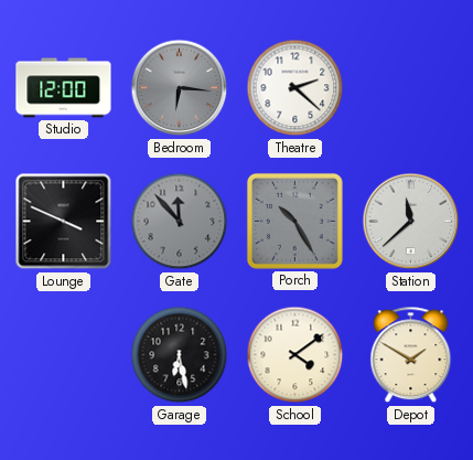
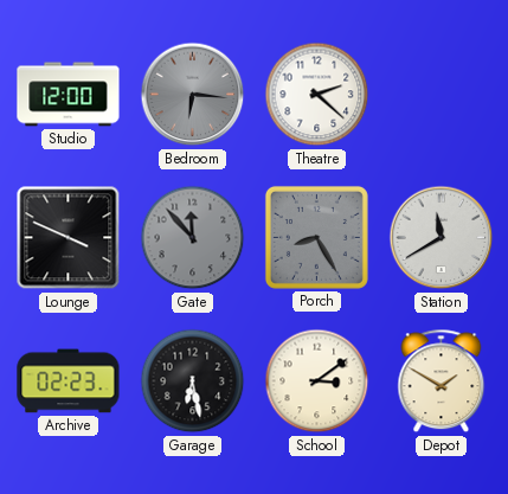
Porch: 10:25 -> 8:25 (316, 237)
Station: 11:38 -> 11:40 (442, 238)
Archive: none -> 02:23 (69, 381)
School: 4:09 -> 3:09 (317, 381)
